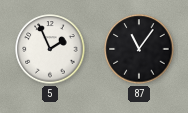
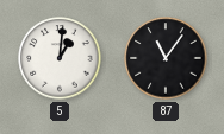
5: 1:56 -> 1:01 (60, 58)
